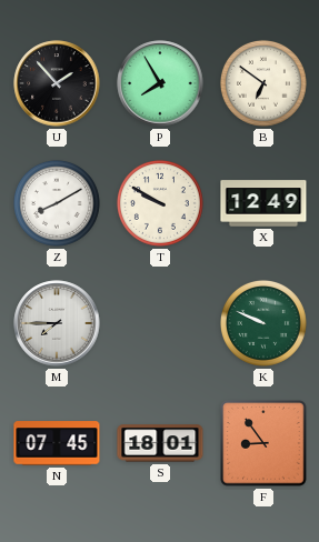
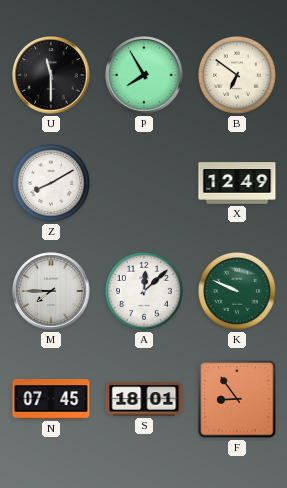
U: 1:53 -> 11:30 (51, 75)
T: 9:50 -> none (160, 203)
A: none -> 12:08 (144, 291)
